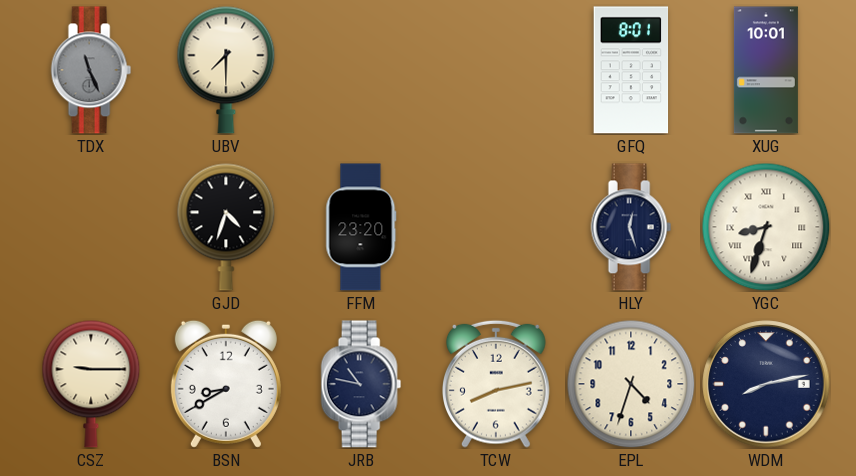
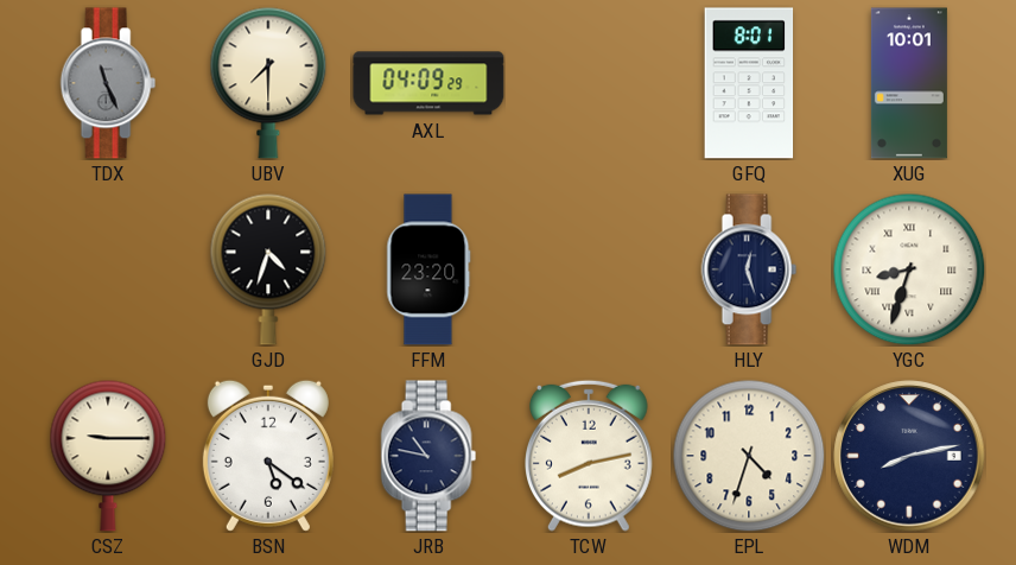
AXL: none -> 04:09 (428, 83)
BSN: 8:40 -> 5:21 (268, 456)
